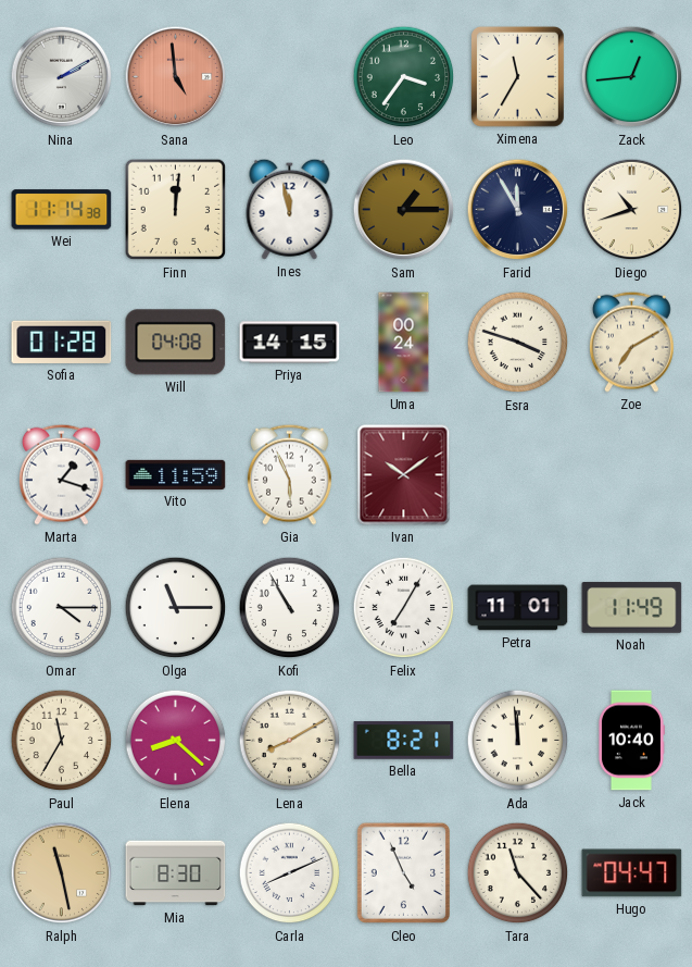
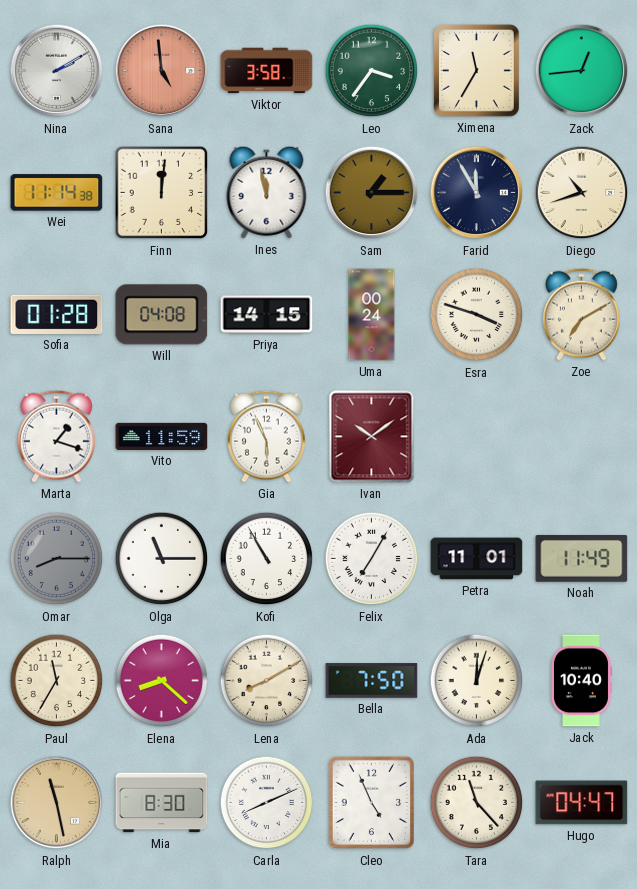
Viktor: none -> 3:58 (267, 71)
Omar: 4:15 -> 8:15 (57, 559)
Omar dial: white -> grey (57, 559)
Bella: 8:21 -> 7:50 (372, 681)
Ada: 11:59 -> 12:03 (477, 681)
